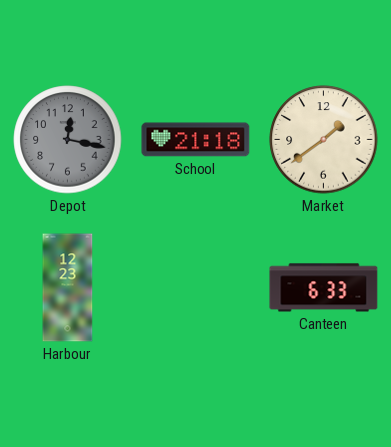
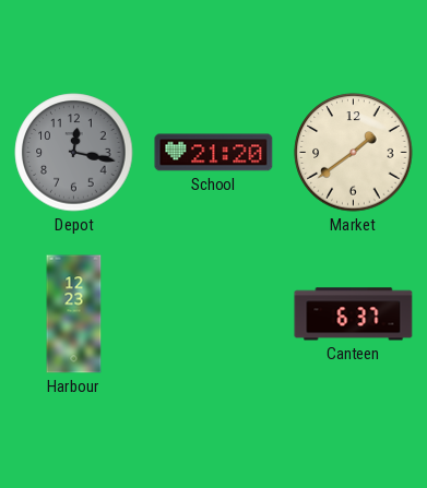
School: 21:18 -> 21:20 (214, 153)
Canteen: 6:33 -> 6:37 (354, 314)
